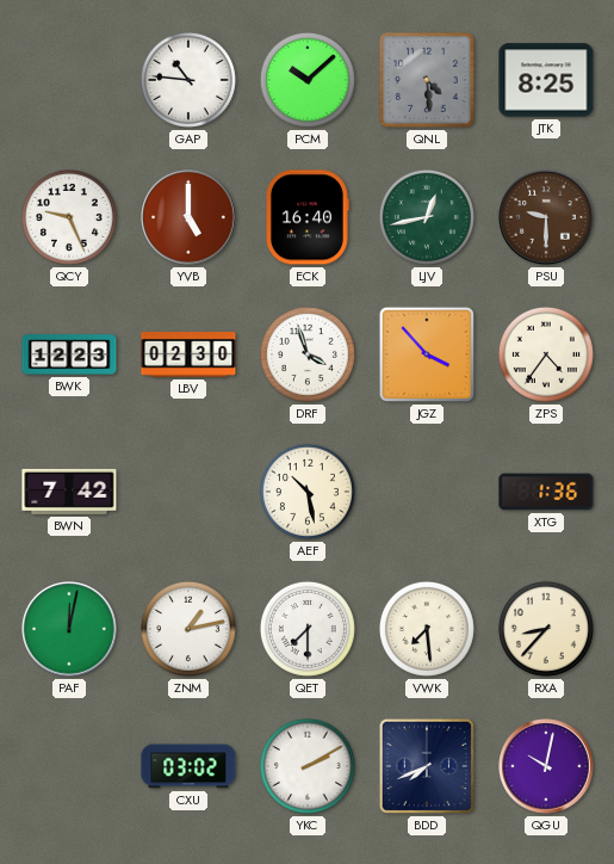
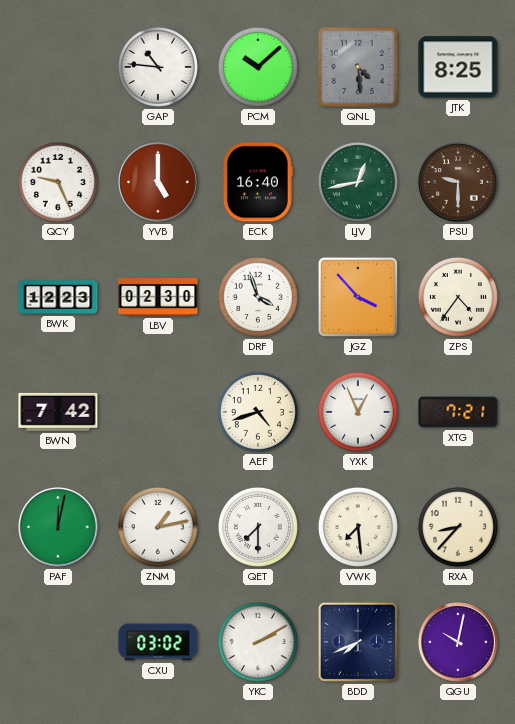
AEF: 10:28 -> 4:42 (258, 412)
YXK: none -> 12:56 (358, 412)
XTG: 1:36 -> 7:21 (458, 412)
